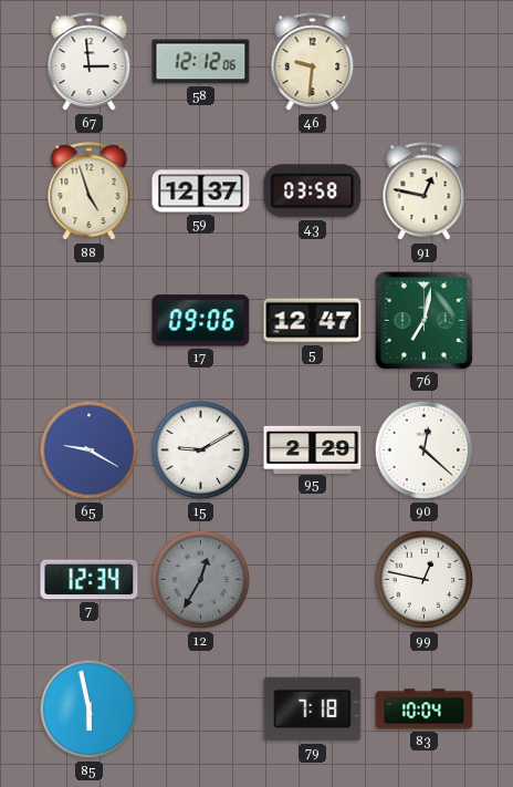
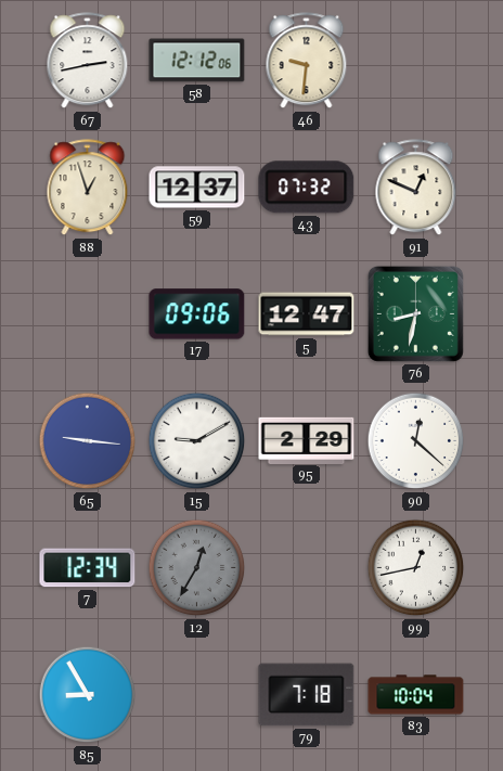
67: 2:59 -> 2:43 (88, 61)
88: 4:57 -> 12:57 (88, 188)
43: 03:58 -> 07:32 (307, 188)
91: 12:47 -> 12:49 (416, 188)
76: 7:02 -> 8:32 (415, 313)
65: 9:20 -> 9:16 (88, 441)
99: 12:47 -> 12:43 (416, 568)
85: 5:58 -> 8:55 (88, 695)
